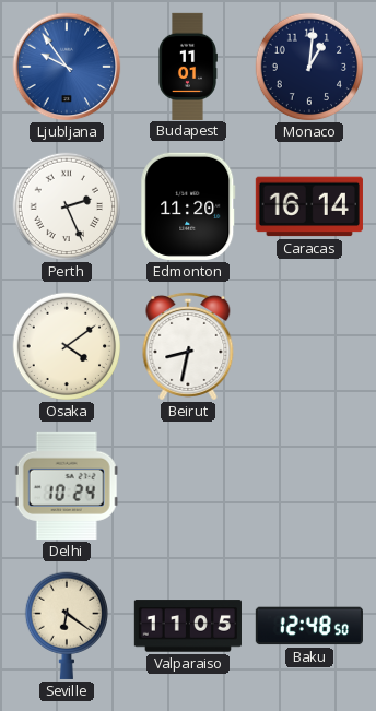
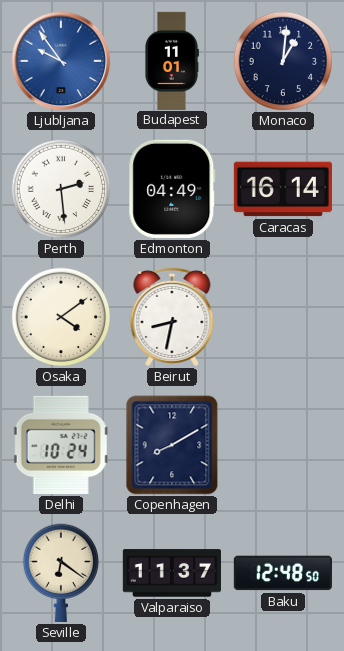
Perth: 2:26 -> 2:29 (61, 189)
Edmonton: 11:20 -> 04:49 (172, 189)
Copenhagen: none -> 8:10 (172, 445)
Valparaiso: 11:05 -> 11:37 (172, 573)
